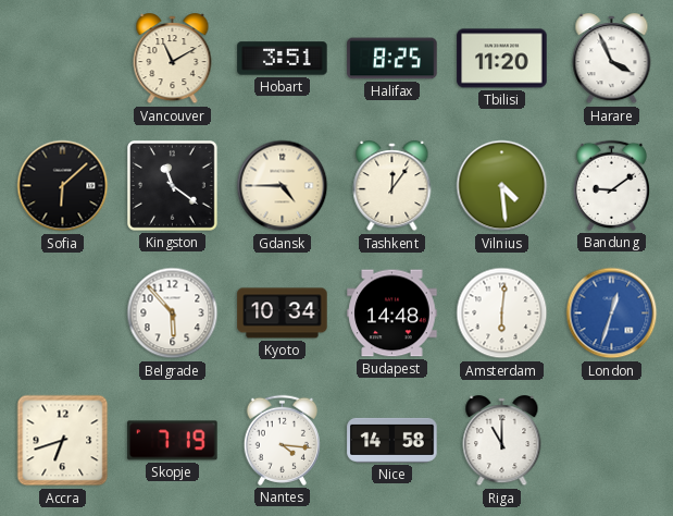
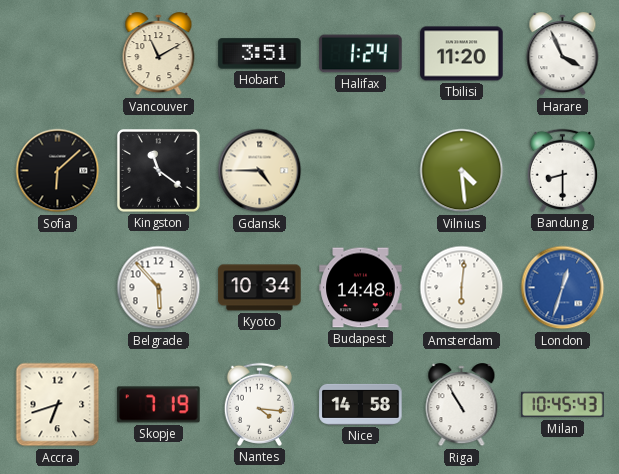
Halifax: 8:25 -> 1:24 (361, 54)
Tashkent: 12:06 -> none (392, 186)
Bandung: 9:09 -> 8:30 (562, 170)
Riga: 11:00 -> 10:55 (462, 405)
Milan: none -> 10:45 (563, 405)
